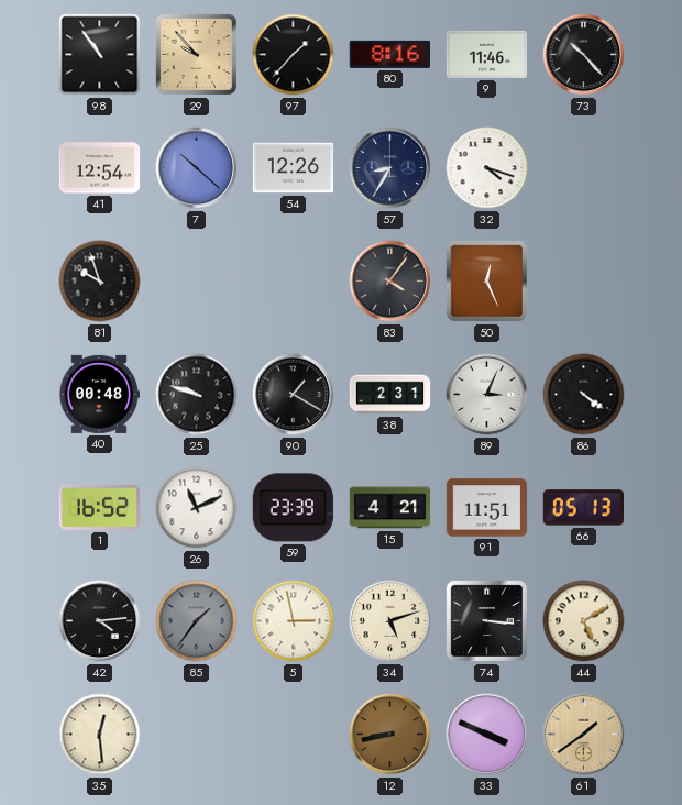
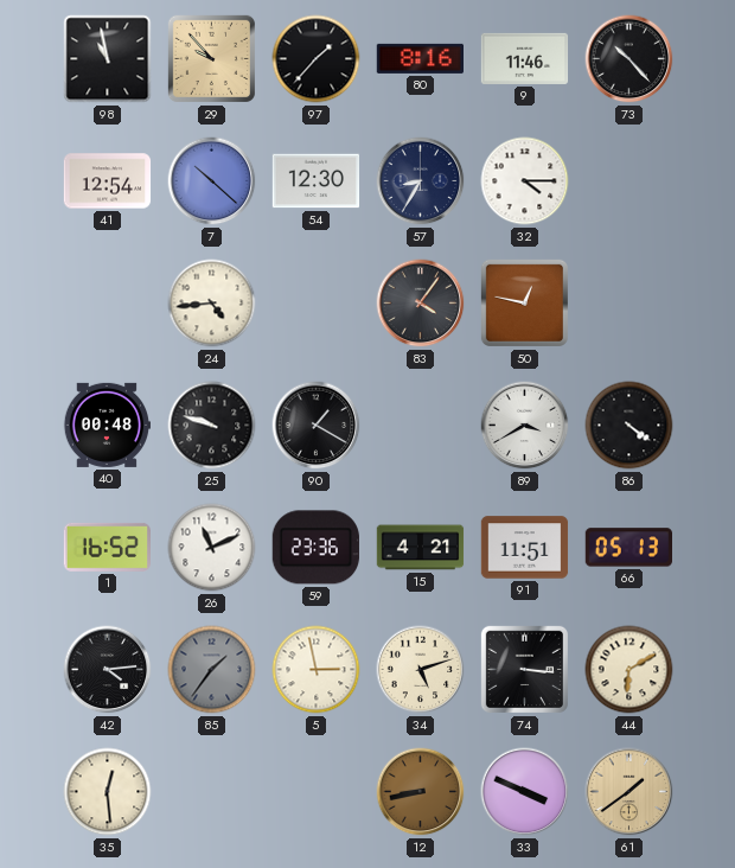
98: 10:54 -> 10:58 (108, 59)
54: 12:26 -> 12:30 (317, 181)
32: 4:18 -> 4:15 (525, 181)
81: 9:57 -> none (100, 282)
24: none -> 4:44 (212, 304)
50: 12:26 -> 12:47 (524, 302)
38: 2:31 -> none (391, 395)
89: 3:04 -> 3:40 (525, 426)
59: 23:39 -> 23:36 (315, 548)
44: 5:10 -> 6:10 (629, 670)
